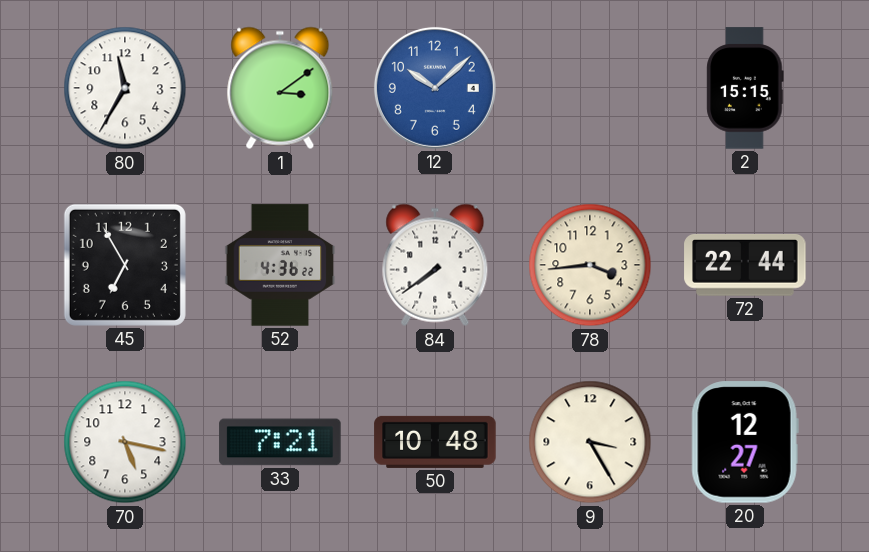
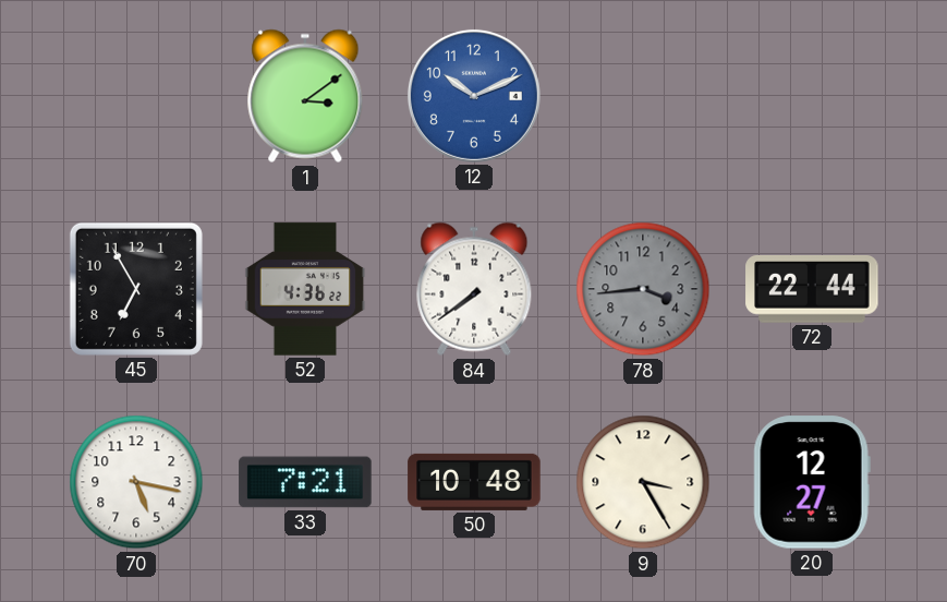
80: 11:35 -> none (125, 88)
12: 10:08 -> 10:11 (474, 96)
2: 15:15 -> none (745, 88)
78 dial: cream -> grey (643, 289)
